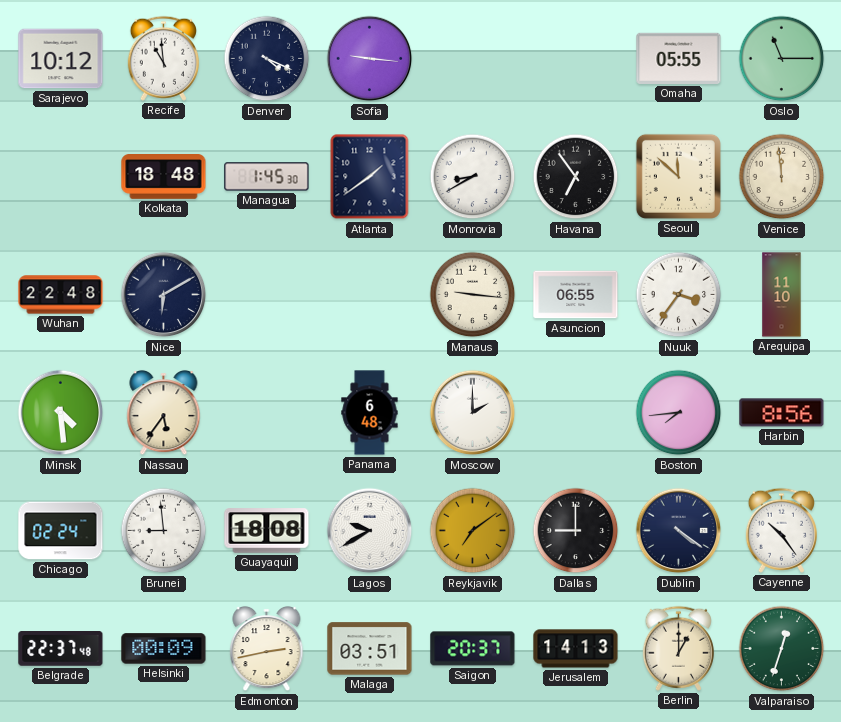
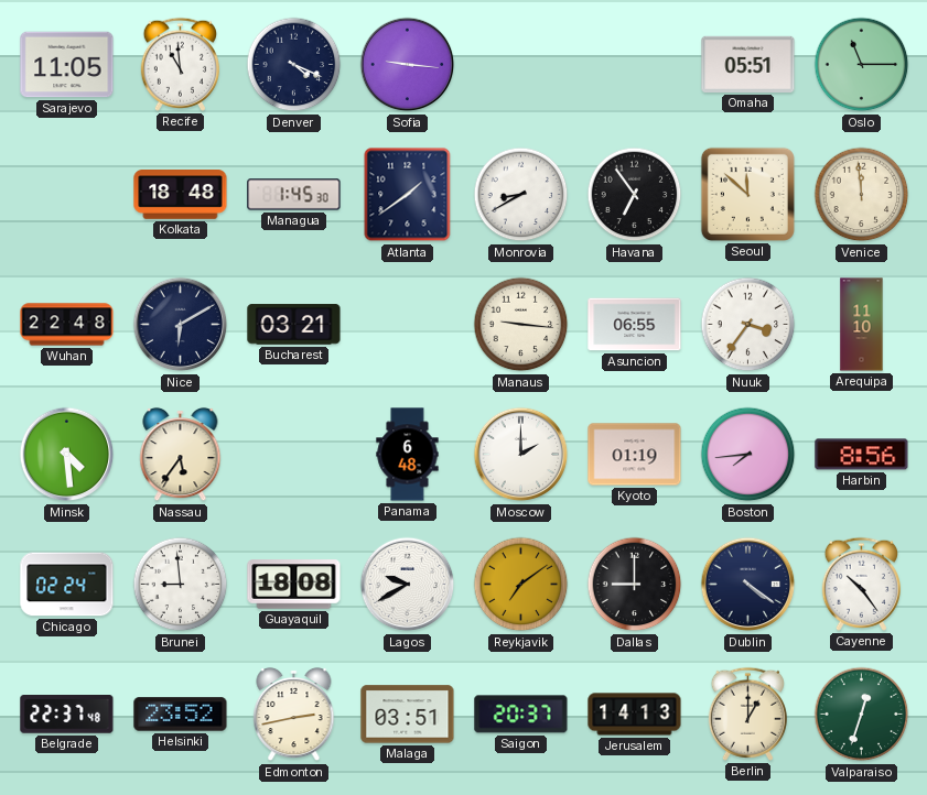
Sarajevo: 10:12 -> 11:05 (67, 65)
Omaha: 05:55 -> 05:51 (748, 64)
Bucharest: none -> 03:21 (294, 325)
Kyoto: none -> 01:19 (635, 455)
Helsinki: 00:09 -> 23:52 (181, 715)
